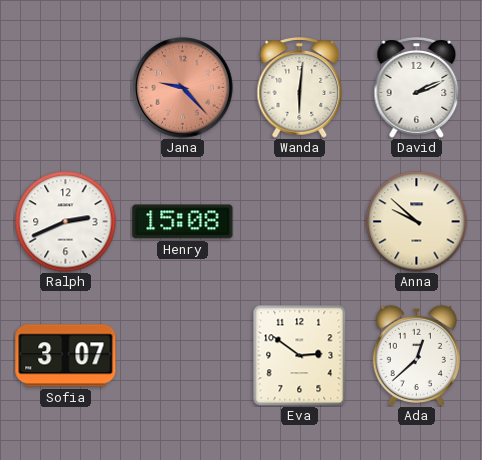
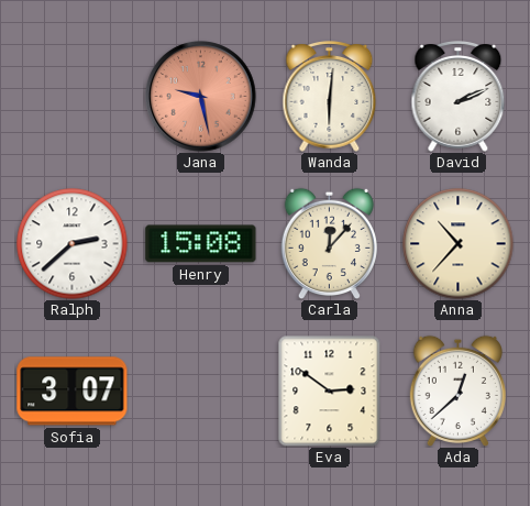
Jana: 9:23 -> 9:28 (201, 97)
Ralph: 2:41 -> 2:38 (73, 244)
Carla: none -> 12:07 (329, 243)
Anna: 9:52 -> 10:37 (459, 244)
